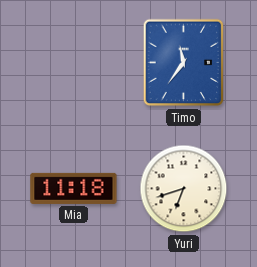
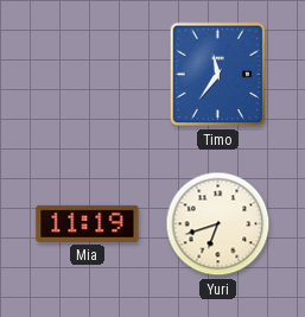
Mia: 11:18 -> 11:19 (88, 223)
